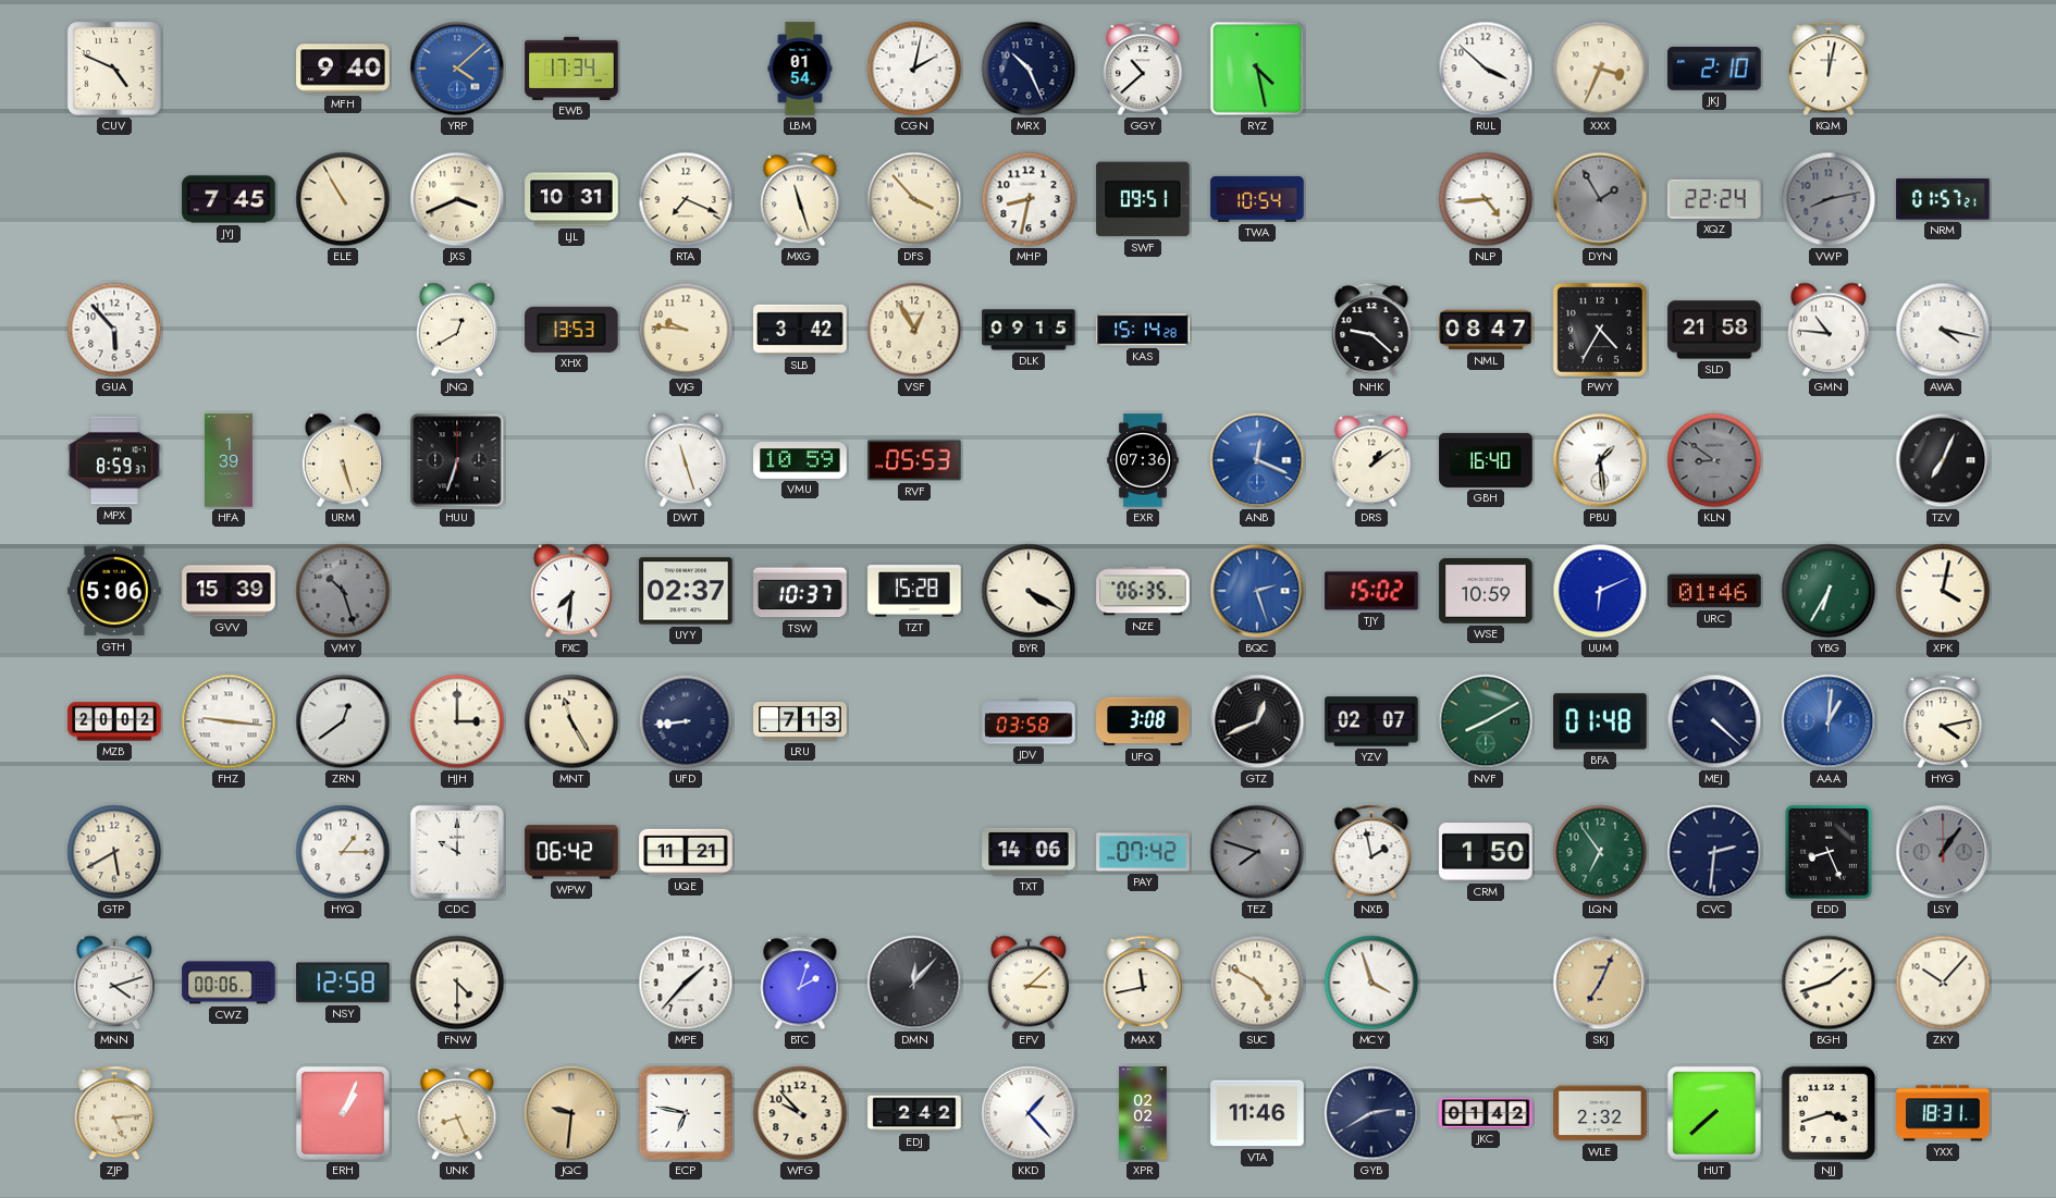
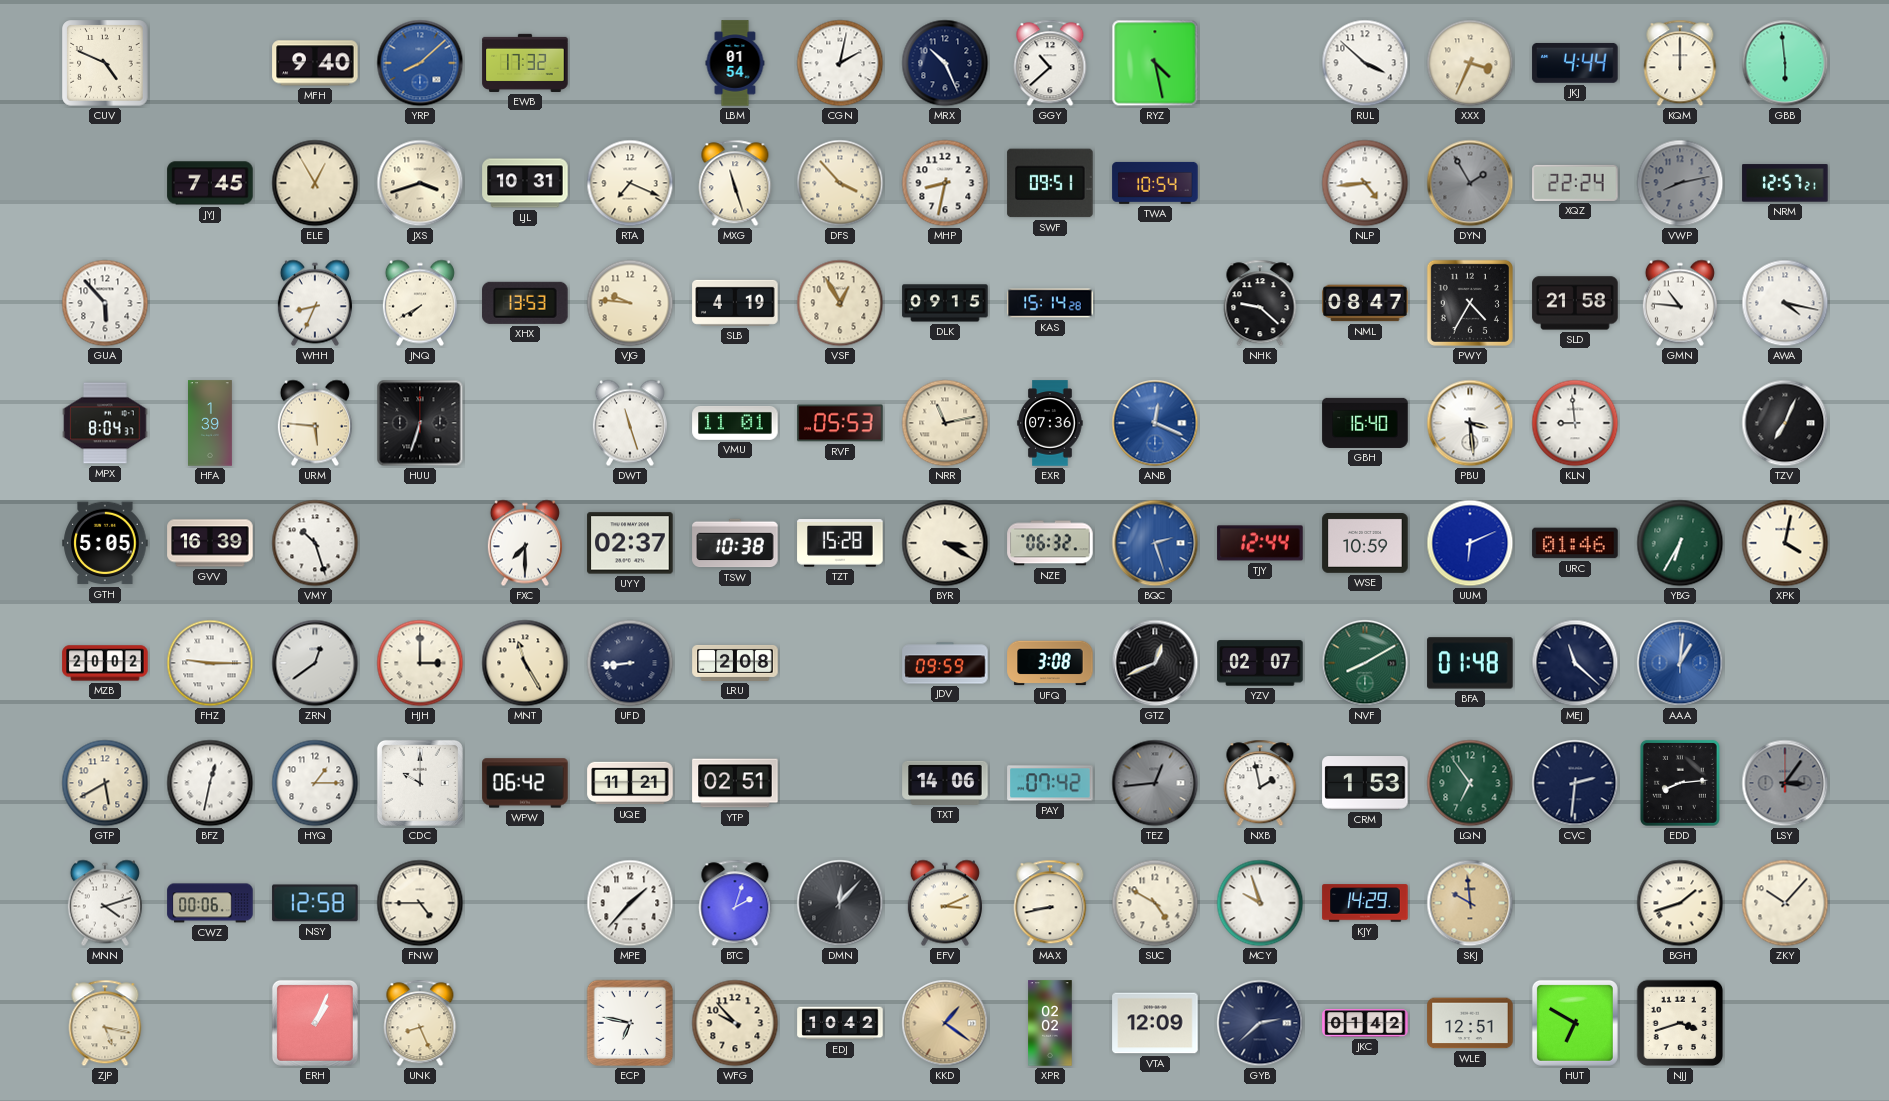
YRP: 4:08 -> 8:08 (420, 63)
EWB: 17:34 -> 17:32 (525, 63)
JKJ: 2:10 -> 4:44 (1575, 63)
KQM: 12:02 -> 12:00 (1680, 63)
GBB: none -> 5:59 (1785, 63)
ELE: 10:55 -> 12:55 (315, 183)
JXS: 3:41 -> 3:42 (420, 183)
NRM: 01:57 -> 12:57 (1785, 183)
WHH: none -> 8:34 (315, 303)
JNQ: 12:40 -> 7:40 (420, 303)
SLB: 3:42 -> 4:19 (735, 303)
MPX: 8:59 -> 8:04 (105, 423)
URM: 5:27 -> 5:46 (315, 423)
VMU: 10:59 -> 11:01 (735, 424)
NRR: none -> 11:13 (945, 423)
DRS: 1:09 -> none (1371, 460)
PBU: 1:29 -> 3:29 (1470, 423)
KLN: 8:51 -> 8:59 (1575, 423)
KLN dial: grey -> white (1575, 423)
GTH: 5:06 -> 5:05 (105, 543)
GVV: 15:39 -> 16:39 (210, 543)
VMY dial: grey -> white (315, 543)
FXC: 7:31 -> 7:30 (525, 543)
TSW: 10:37 -> 10:38 (735, 543)
BYR: 4:20 -> 3:20 (945, 543)
NZE: 06:35 -> 06:32 (1050, 543)
TJY: 15:02 -> 12:44 (1260, 543)
FHZ: 9:16 -> 9:15 (210, 663)
LRU: 7:13 -> 2:08 (735, 663)
JDV: 03:58 -> 09:59 (945, 663)
MEJ: 4:22 -> 11:22 (1575, 663)
HYG: 4:13 -> none (1943, 721)
BFZ: none -> 12:32 (210, 783)
YTP: none -> 02:51 (735, 783)
TEZ: 7:48 -> 12:44 (1155, 783)
CRM: 1:50 -> 1:53 (1365, 783)
EDD: 8:26 -> 8:14 (1680, 783)
LSY: 1:06 -> 3:06 (1785, 783)
FNW: 4:30 -> 4:45 (420, 903)
EFV: 3:08 -> 3:11 (945, 903)
MAX: 11:43 -> 8:43 (1050, 903)
MCY: 3:57 -> 9:57 (1260, 903)
KJY: none -> 14:29 (1365, 903)
SKJ: 7:04 -> 9:59 (1470, 903)
ZJP: 5:14 -> 5:17 (105, 1023)
JQC: 9:31 -> none (571, 1113)
EDJ: 2:42 -> 10:42 (840, 1023)
KKD: 1:23 -> 1:21 (945, 1023)
KKD dial: white -> champagne (945, 1023)
VTA: 11:46 -> 12:09 (1155, 1023)
GYB: 2:40 -> 2:38 (1260, 1023)
WLE: 2:32 -> 12:51 (1470, 1023)
HUT: 7:38 -> 6:50 (1575, 1023)
YXX: 18:31 -> none (1943, 1113)
